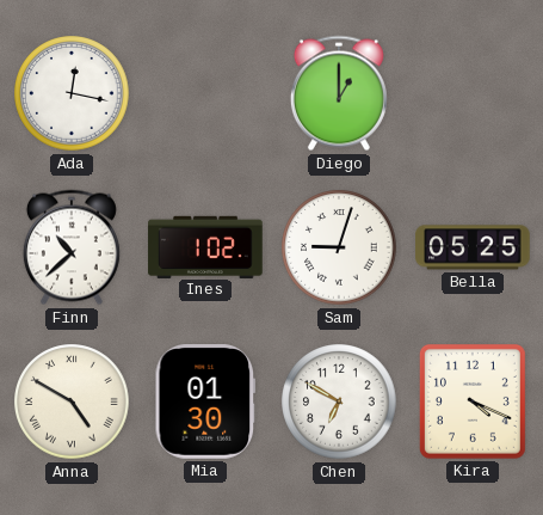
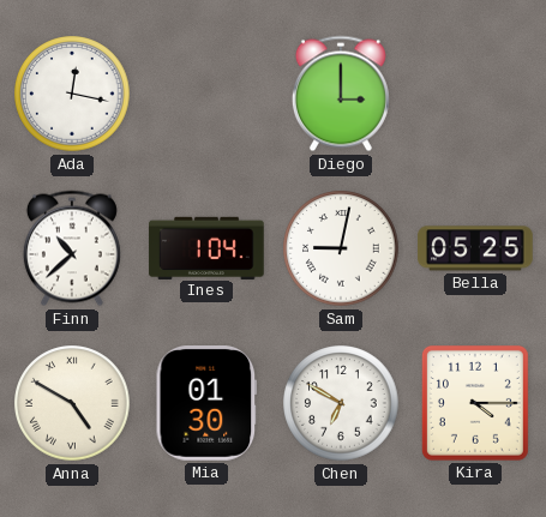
Diego: 1:00 -> 3:00 (341, 94)
Ines: 1:02 -> 1:04 (206, 247)
Sam: 9:03 -> 9:02 (341, 248)
Kira: 4:19 -> 4:15 (475, 403)
